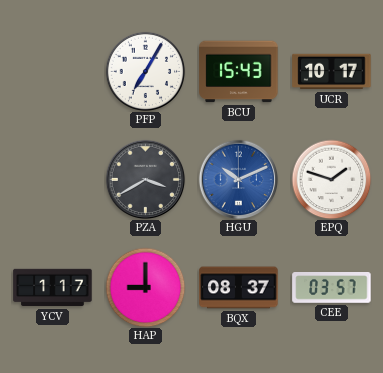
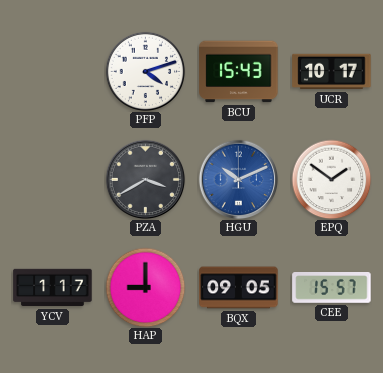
PFP: 7:05 -> 4:12 (145, 71)
EPQ: 1:48 -> 1:51 (331, 179)
BQX: 08:37 -> 09:05 (239, 288)
CEE: 03:57 -> 15:57 (332, 288)
